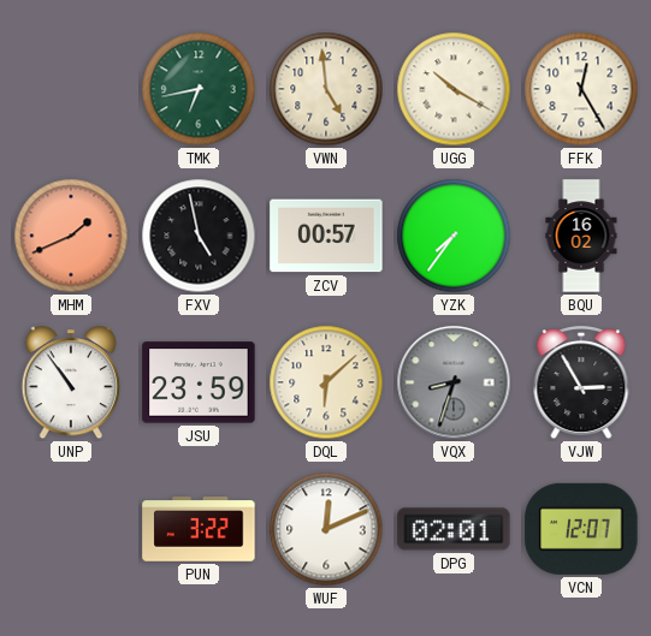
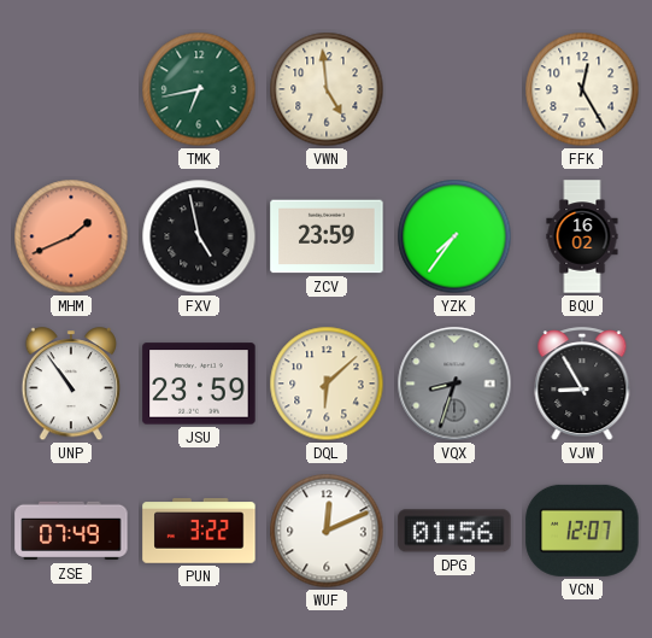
UGG: 10:20 -> none (454, 89)
ZCV: 00:57 -> 23:59 (327, 236)
VJW: 2:55 -> 8:55 (582, 385)
ZSE: none -> 07:49 (71, 531)
DPG: 02:01 -> 01:56 (454, 531)
